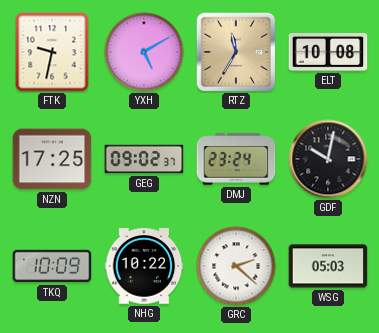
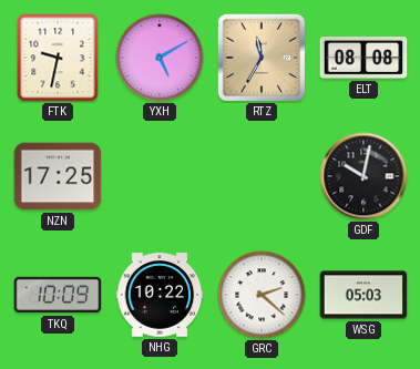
ELT: 10:08 -> 08:08 (363, 59)
GEG: 09:02 -> none (144, 159)
DMJ: 23:24 -> none (236, 159)
